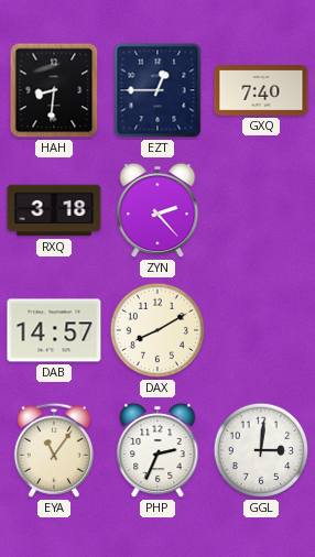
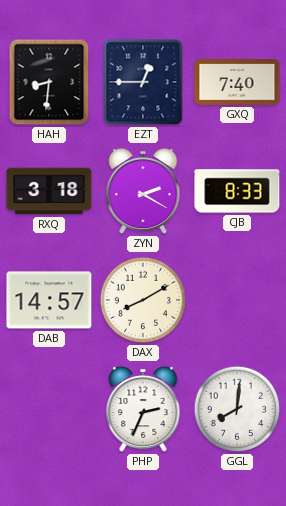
ZYN: 2:23 -> 2:20 (143, 191)
CJB: none -> 8:33 (237, 191)
EYA: 11:06 -> none (54, 450)
GGL: 3:01 -> 8:01 (237, 409)
